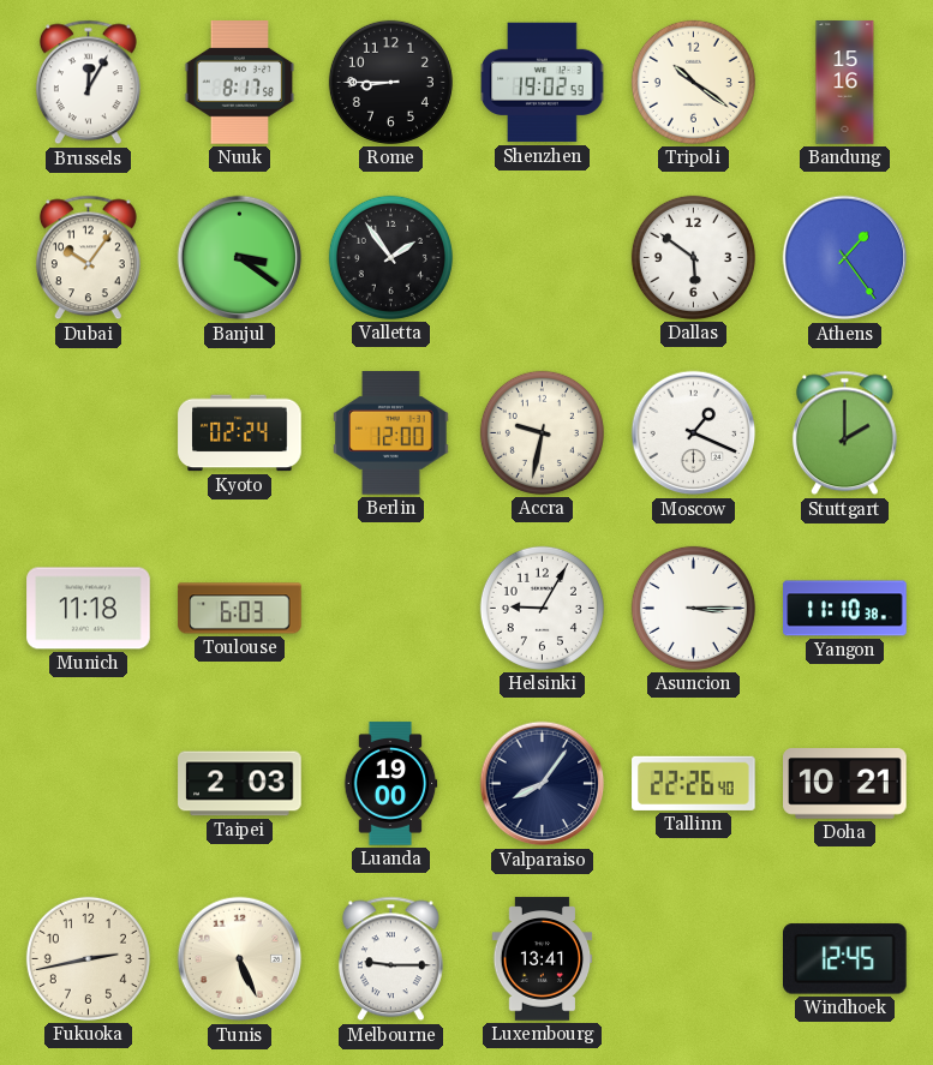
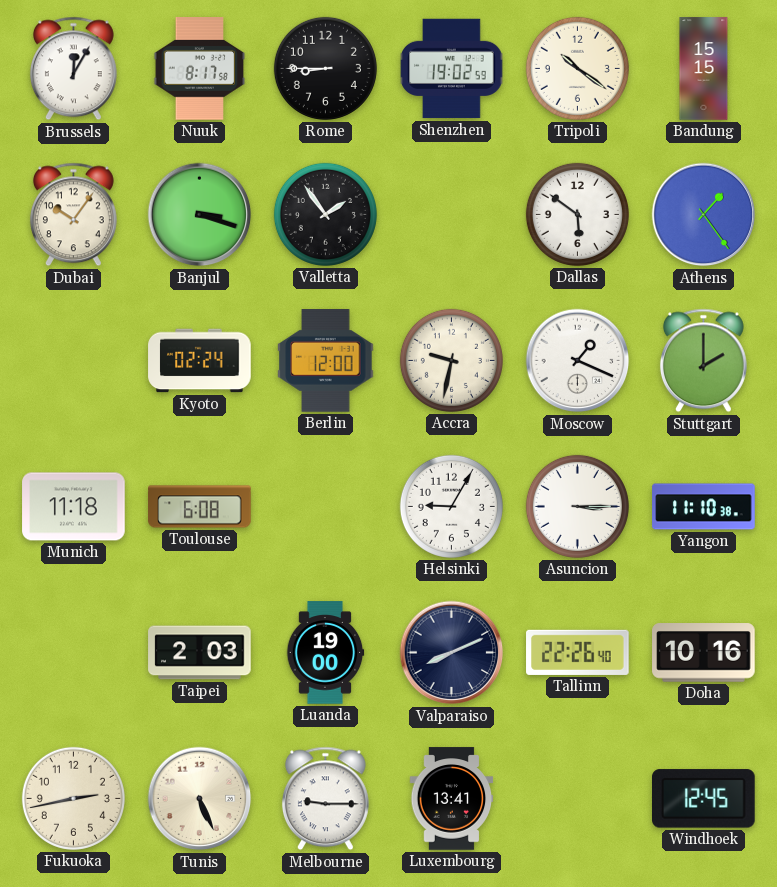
Bandung: 15:16 -> 15:15 (704, 69)
Banjul: 3:21 -> 3:18 (200, 215)
Toulouse: 6:03 -> 6:08 (200, 507)
Valparaiso: 8:06 -> 8:11 (452, 653)
Doha: 10:21 -> 10:16 (704, 653)
